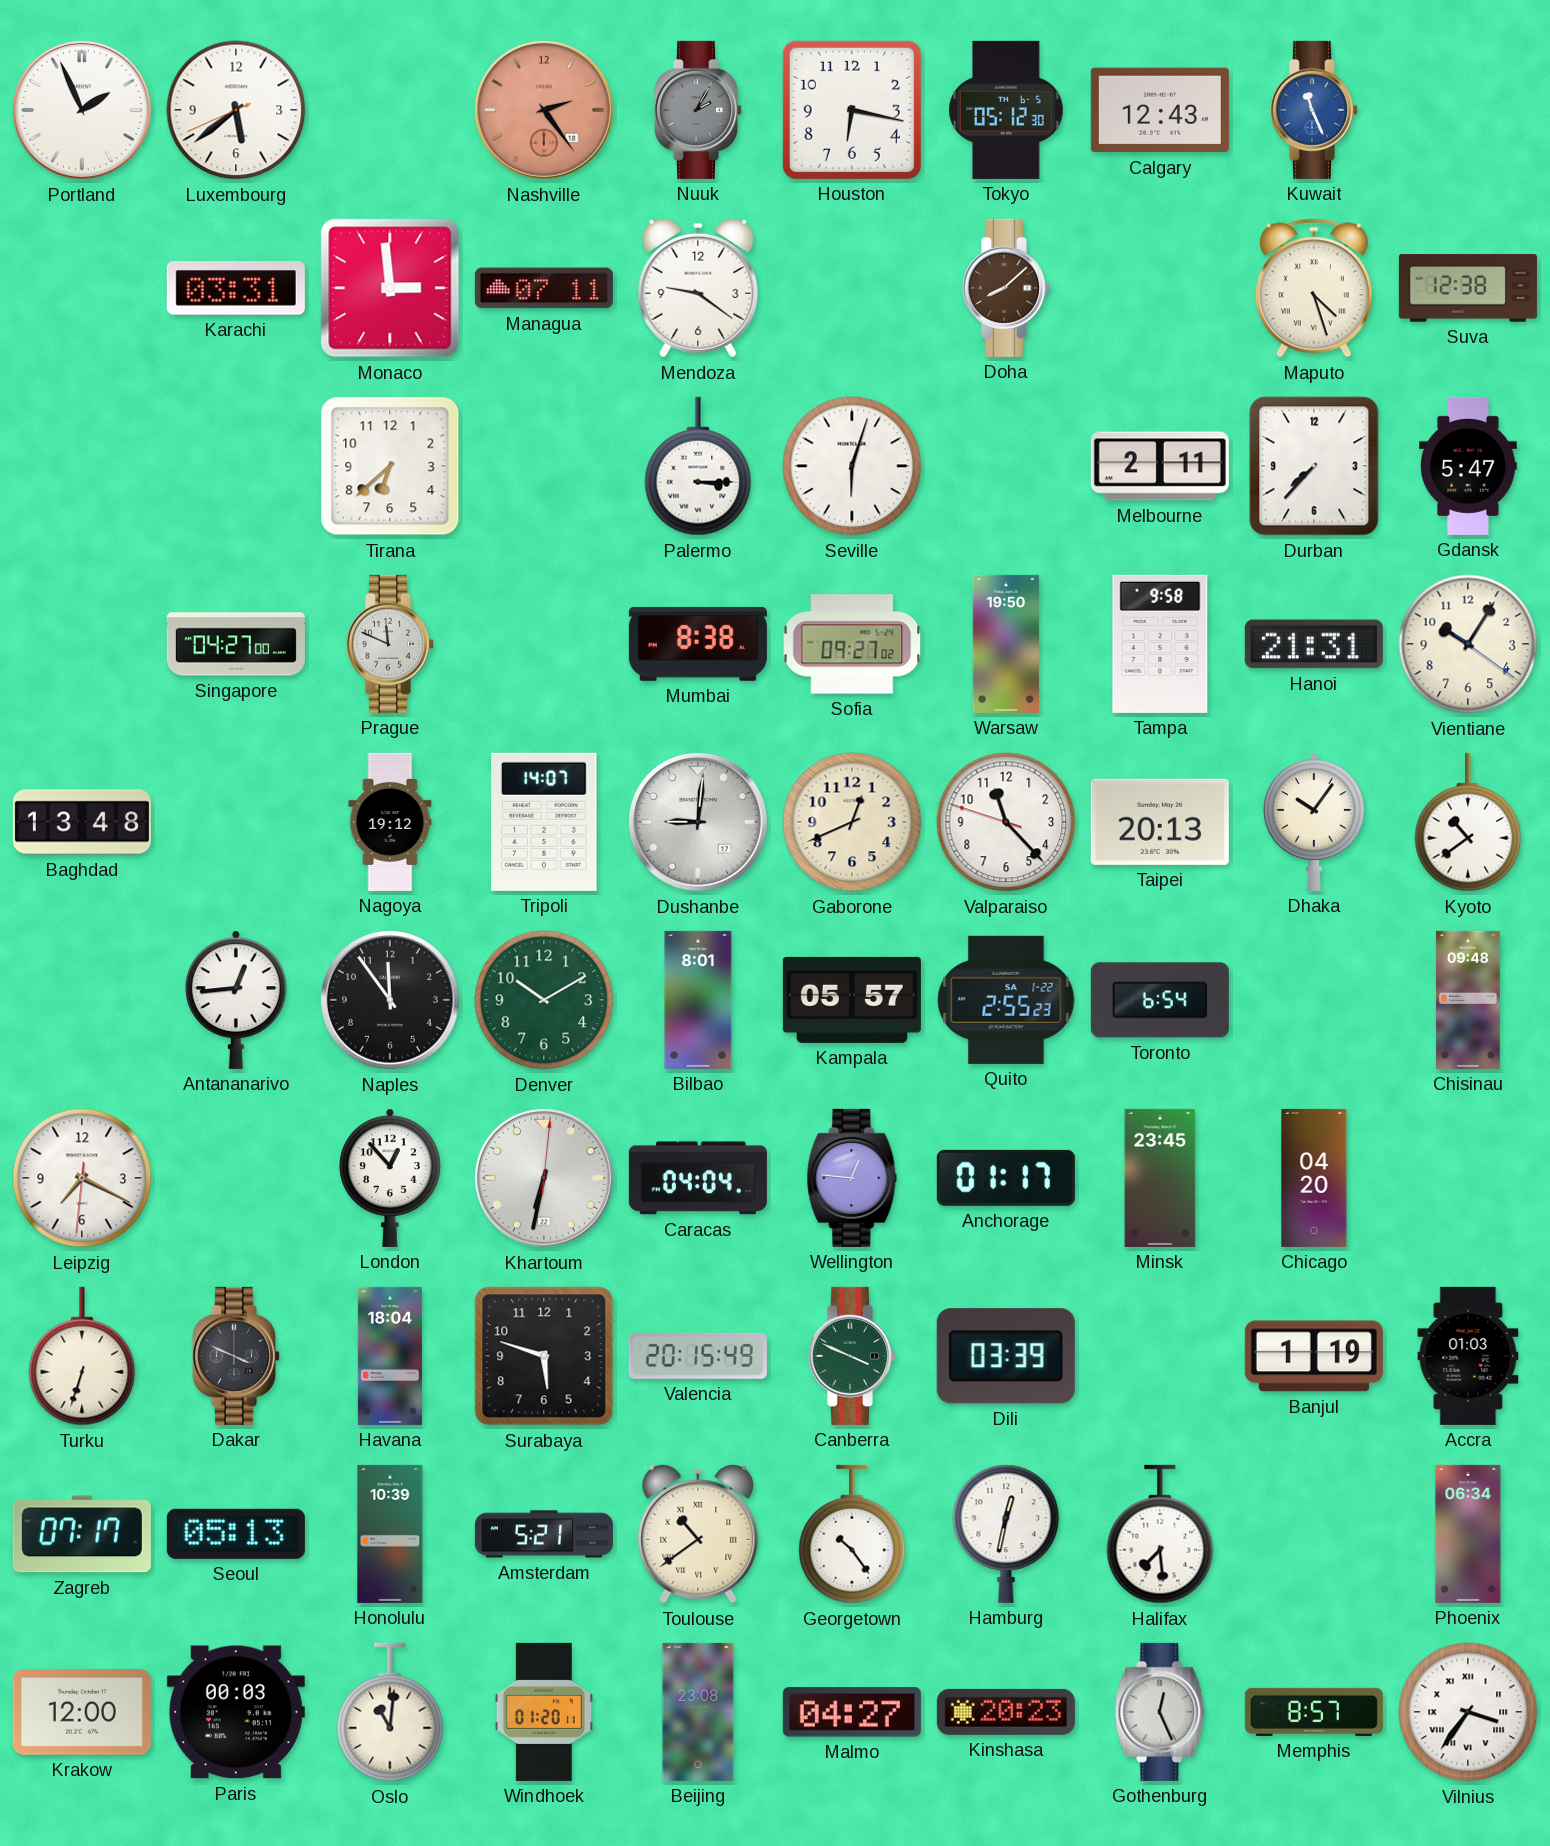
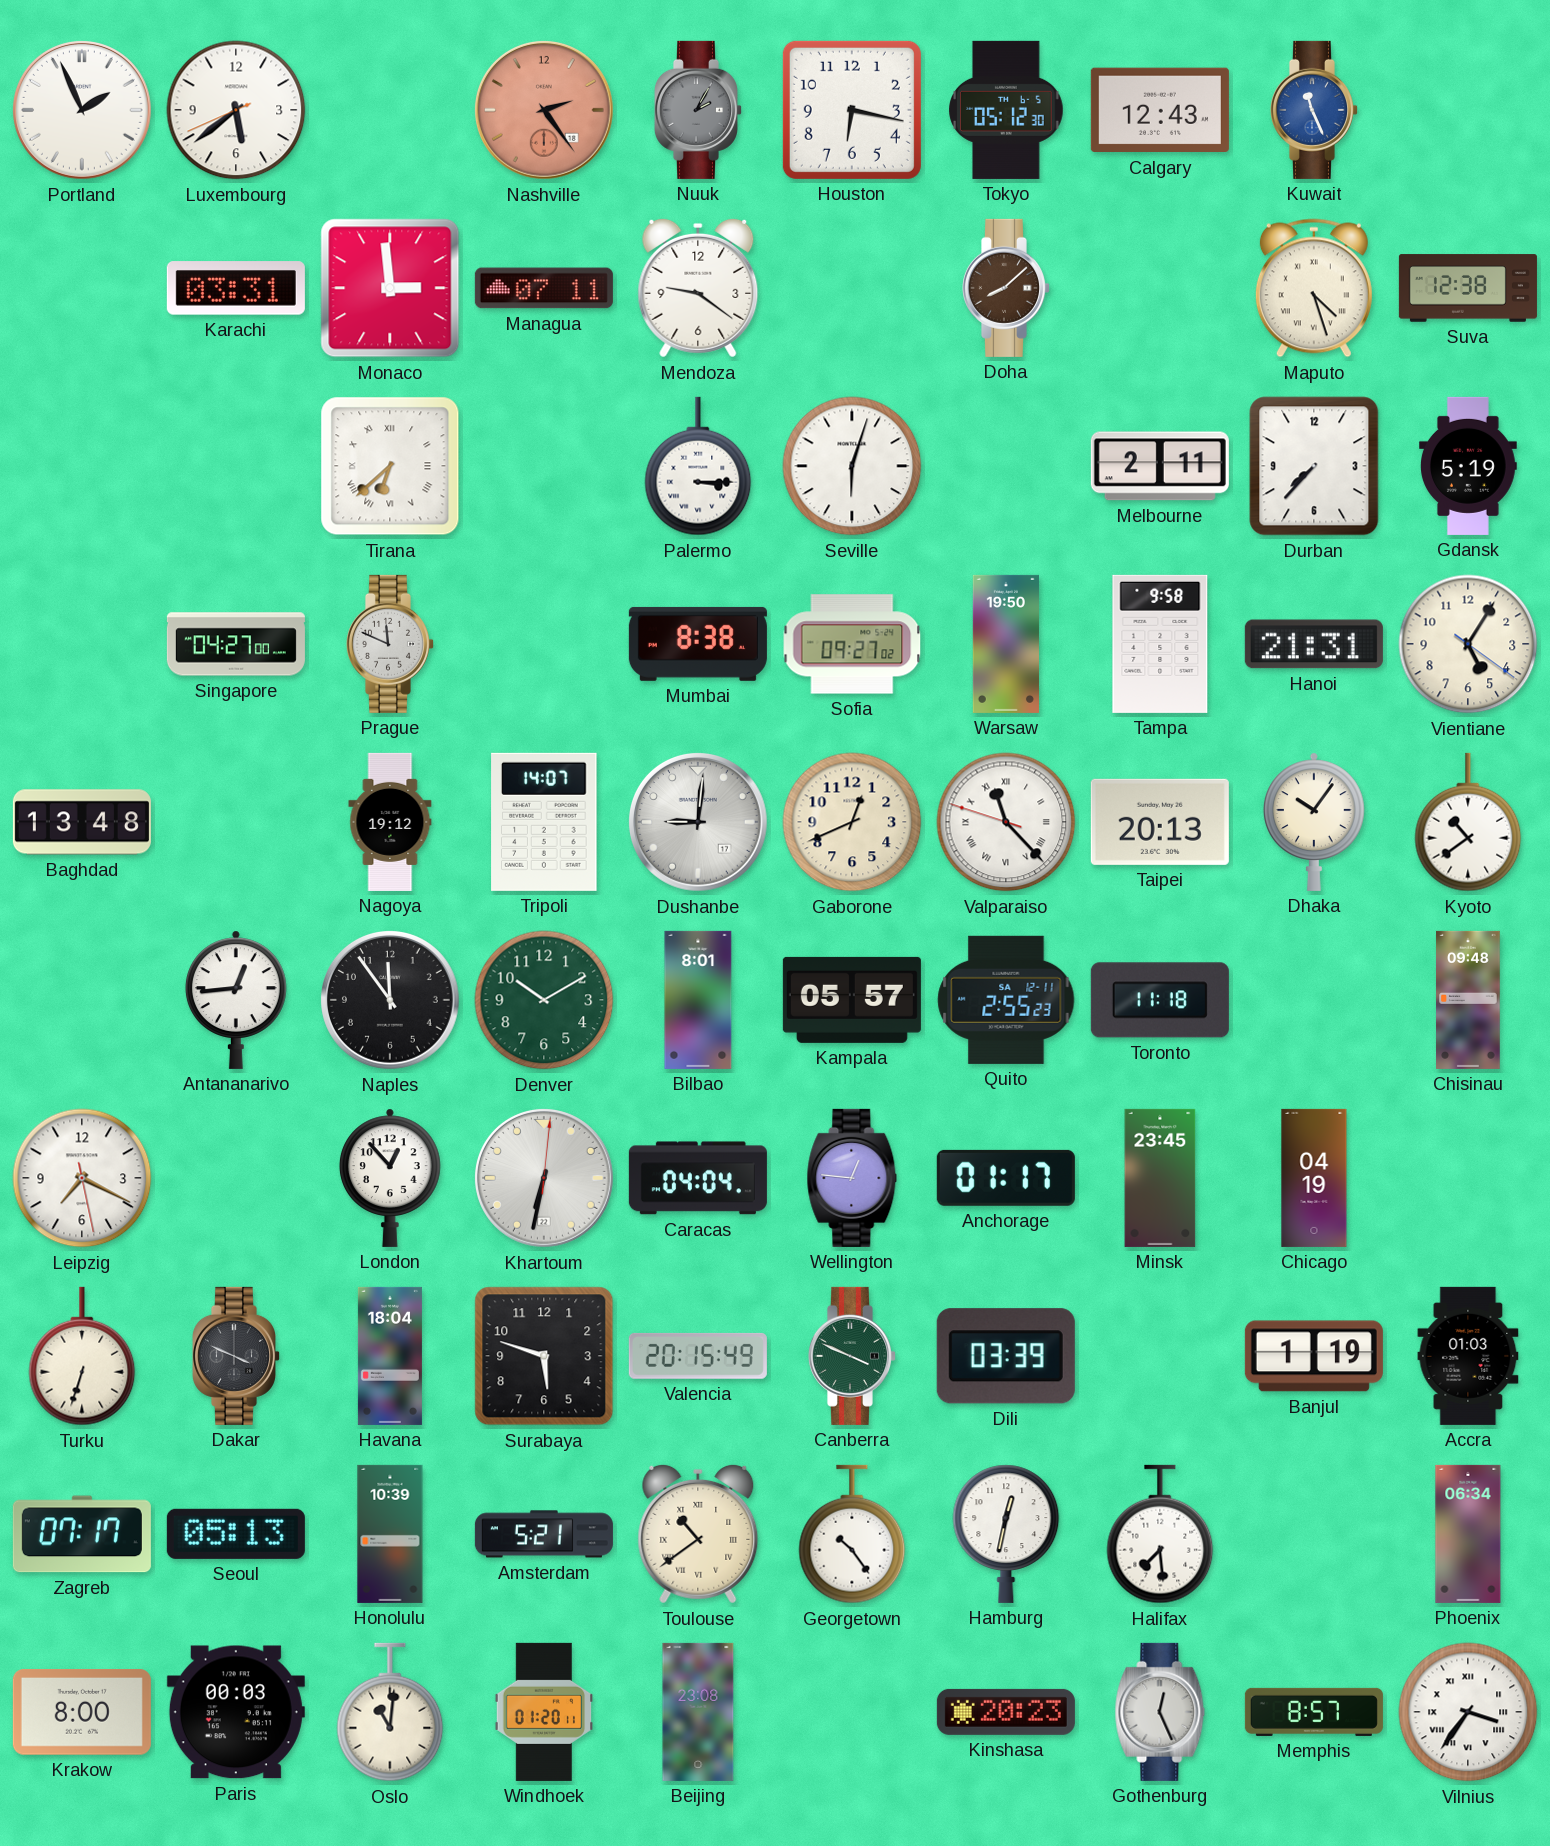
Tirana numerals: Arabic -> Roman (390, 466)
Gdansk: 5:47 -> 5:19 (1469, 466)
Vientiane: 10:05 -> 5:05 (1468, 644)
Valparaiso numerals: Arabic -> Roman (1006, 822)
Quito date: SA 1-22 -> SA 12-11 (1006, 1000)
Toronto: 6:54 -> 11:18 (1160, 1000)
Leipzig: 7:19:31 -> 7:19:28 (82, 1178)
Chicago: 04:20 -> 04:19 (1314, 1178)
Krakow: 12:00 -> 8:00 (82, 1713)
Malmo: 04:27 -> none (852, 1712)
